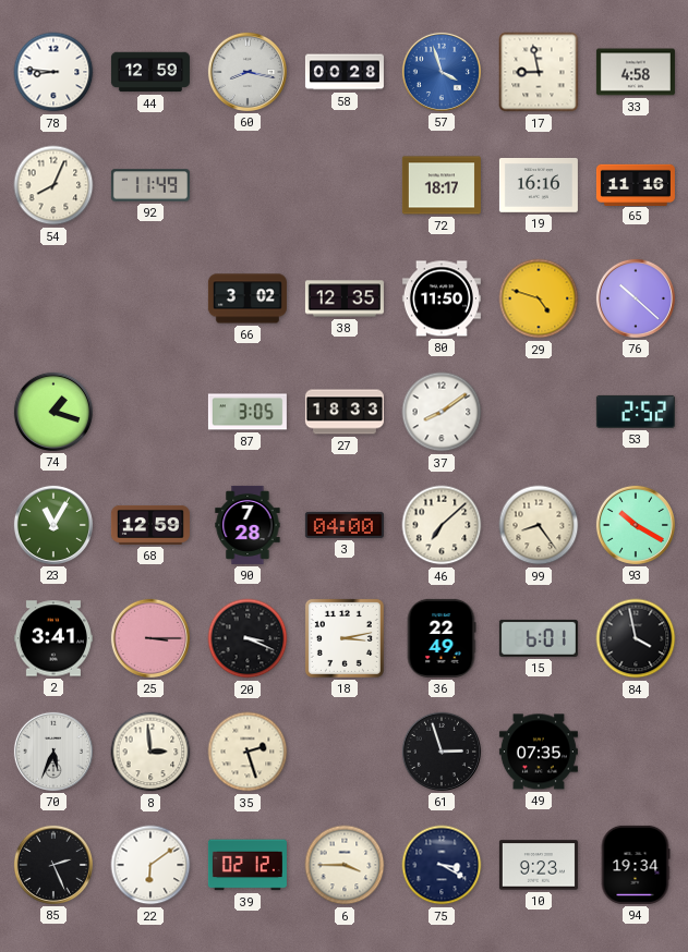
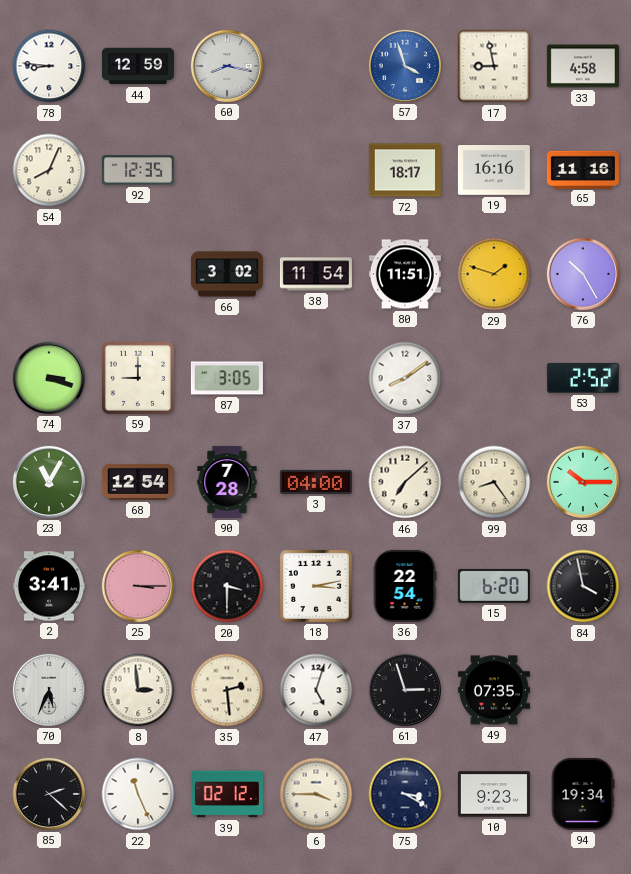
58: 00:28 -> none (345, 72)
92: 11:49 -> 12:35 (138, 170)
38: 12:35 -> 11:54 (316, 274)
80: 11:50 -> 11:51 (405, 274)
29: 4:48 -> 1:48 (494, 274)
76: 10:22 -> 10:25 (583, 274)
74: 1:18 -> 3:18 (49, 378)
59: none -> 9:00 (138, 378)
27: 18:33 -> none (345, 412)
68: 12:59 -> 12:54 (138, 482)
93: 10:20 -> 10:15 (583, 482)
20: 3:19 -> 3:30 (227, 586)
36: 22:49 -> 22:54 (405, 586)
15: 6:01 -> 6:20 (494, 586)
35: 2:27 -> 2:29 (227, 690)
47: none -> 5:03 (316, 690)
85: 2:26 -> 2:22 (49, 794)
22: 6:09 -> 11:26 (138, 794)
